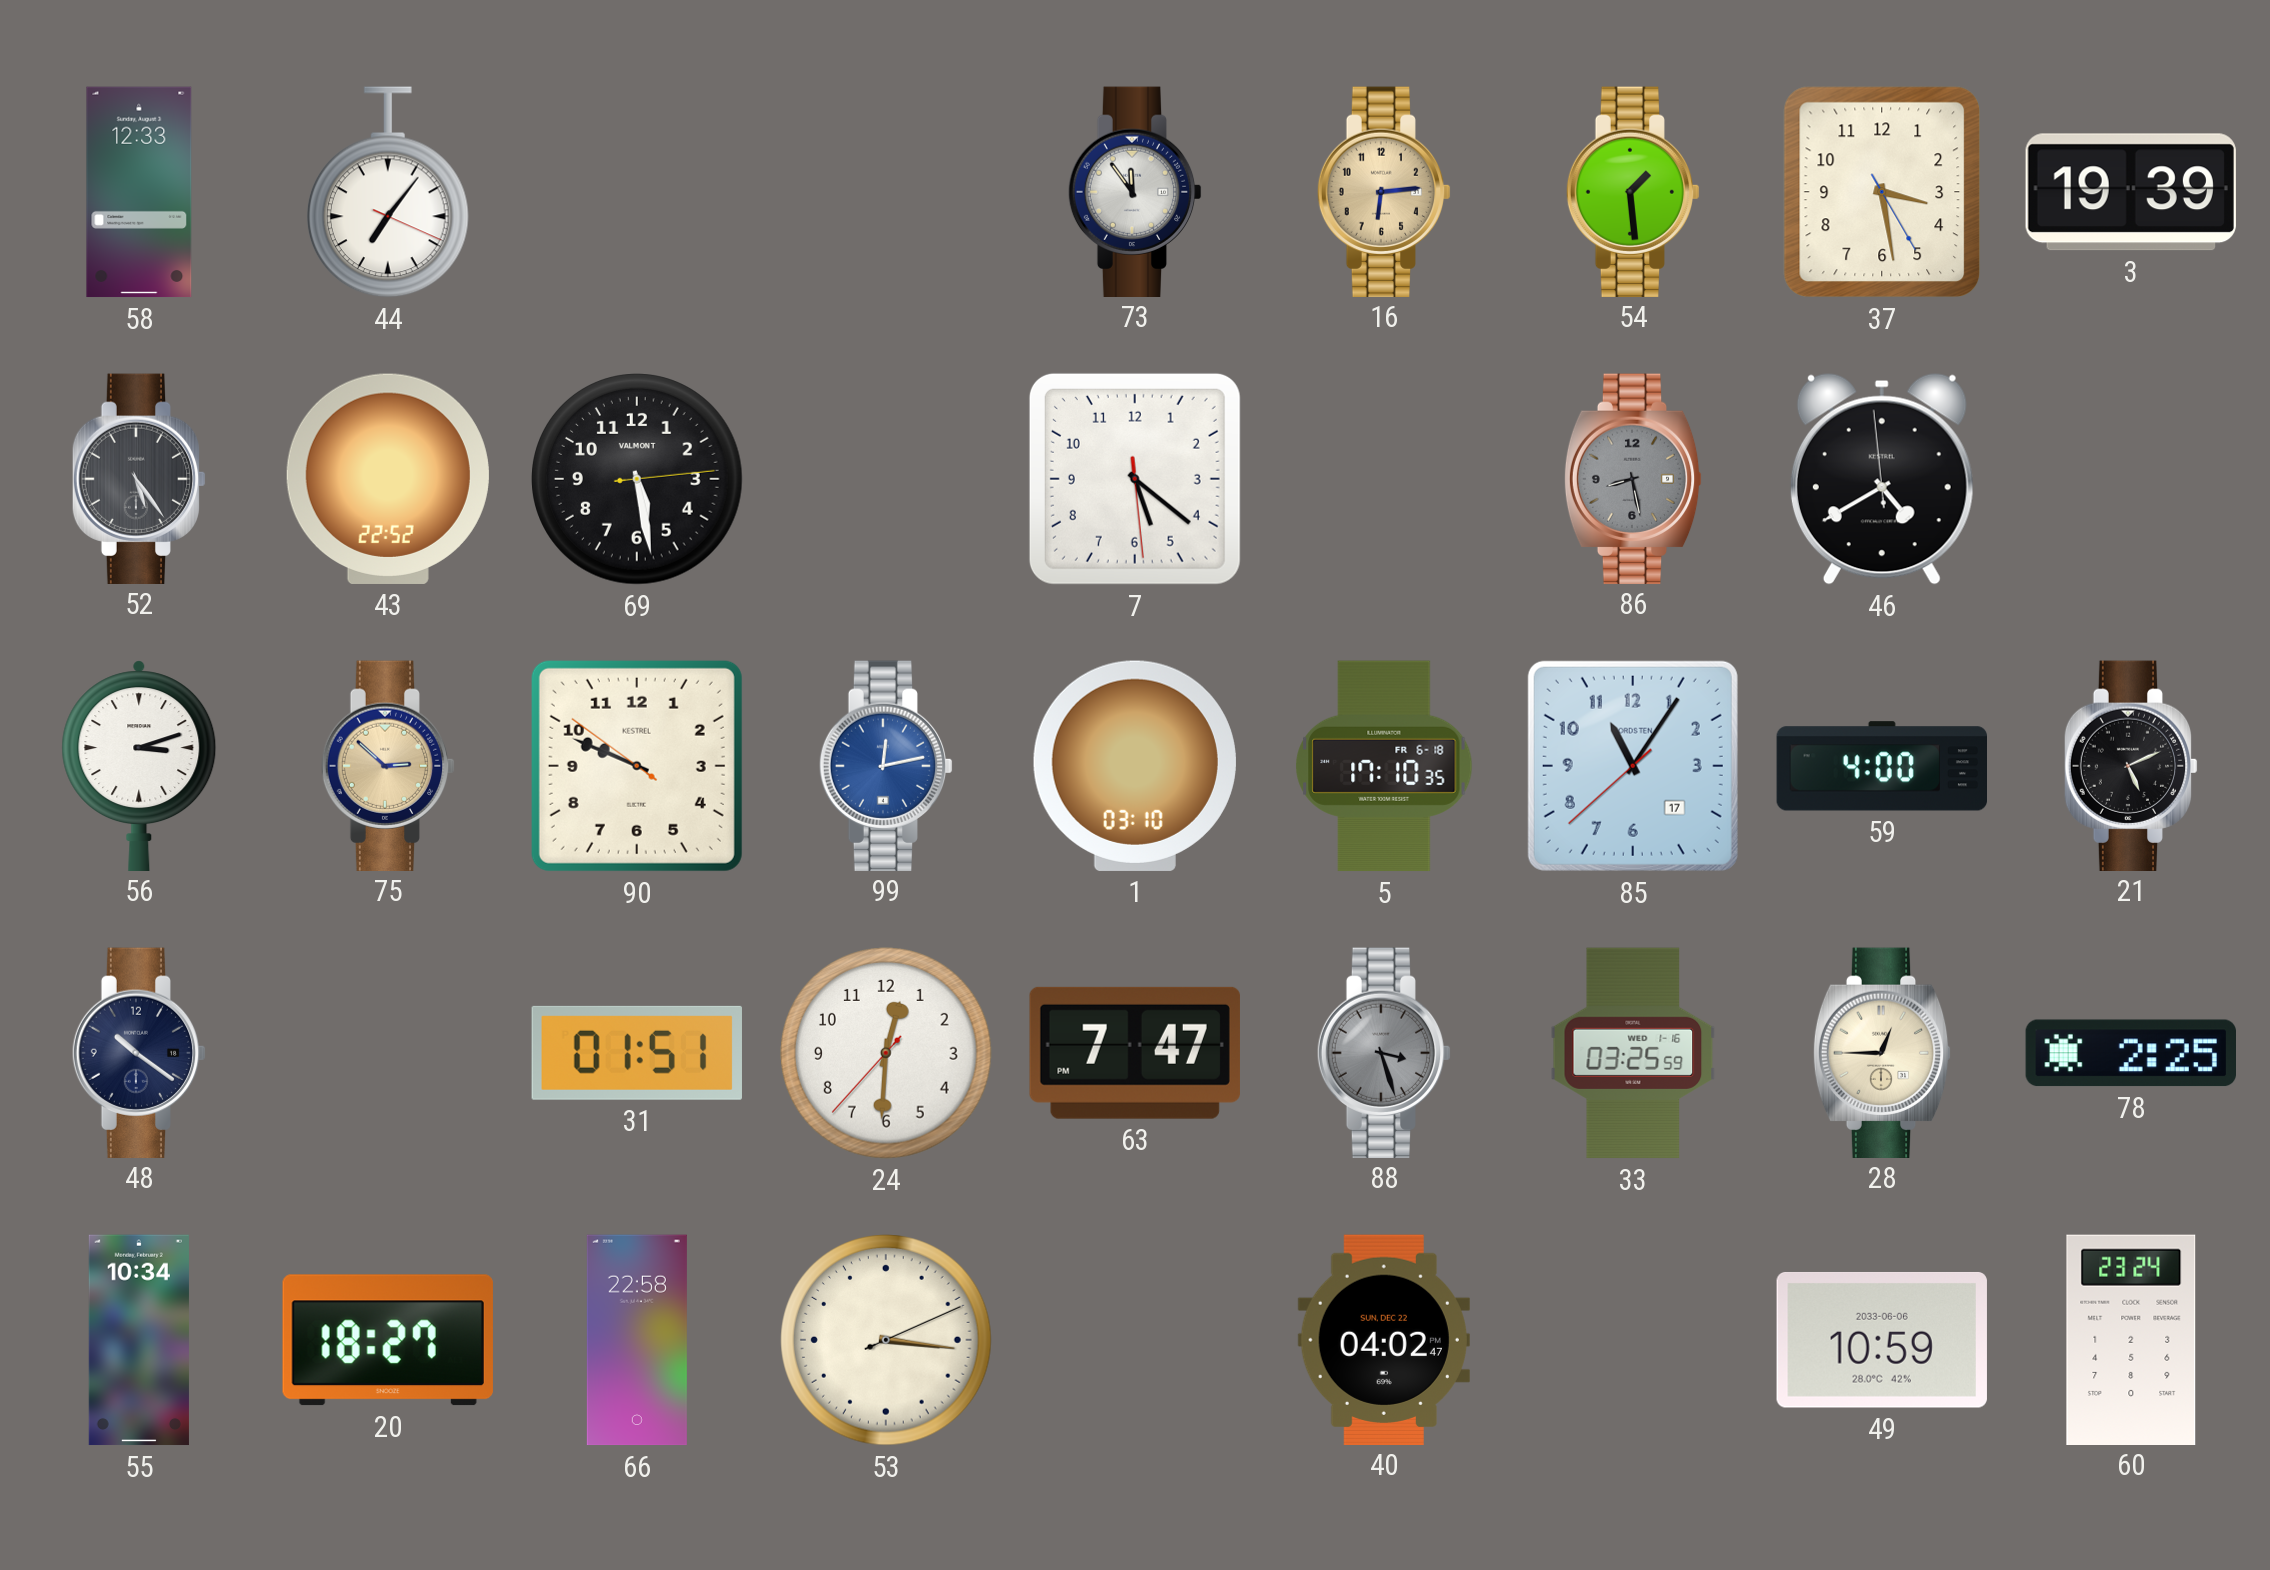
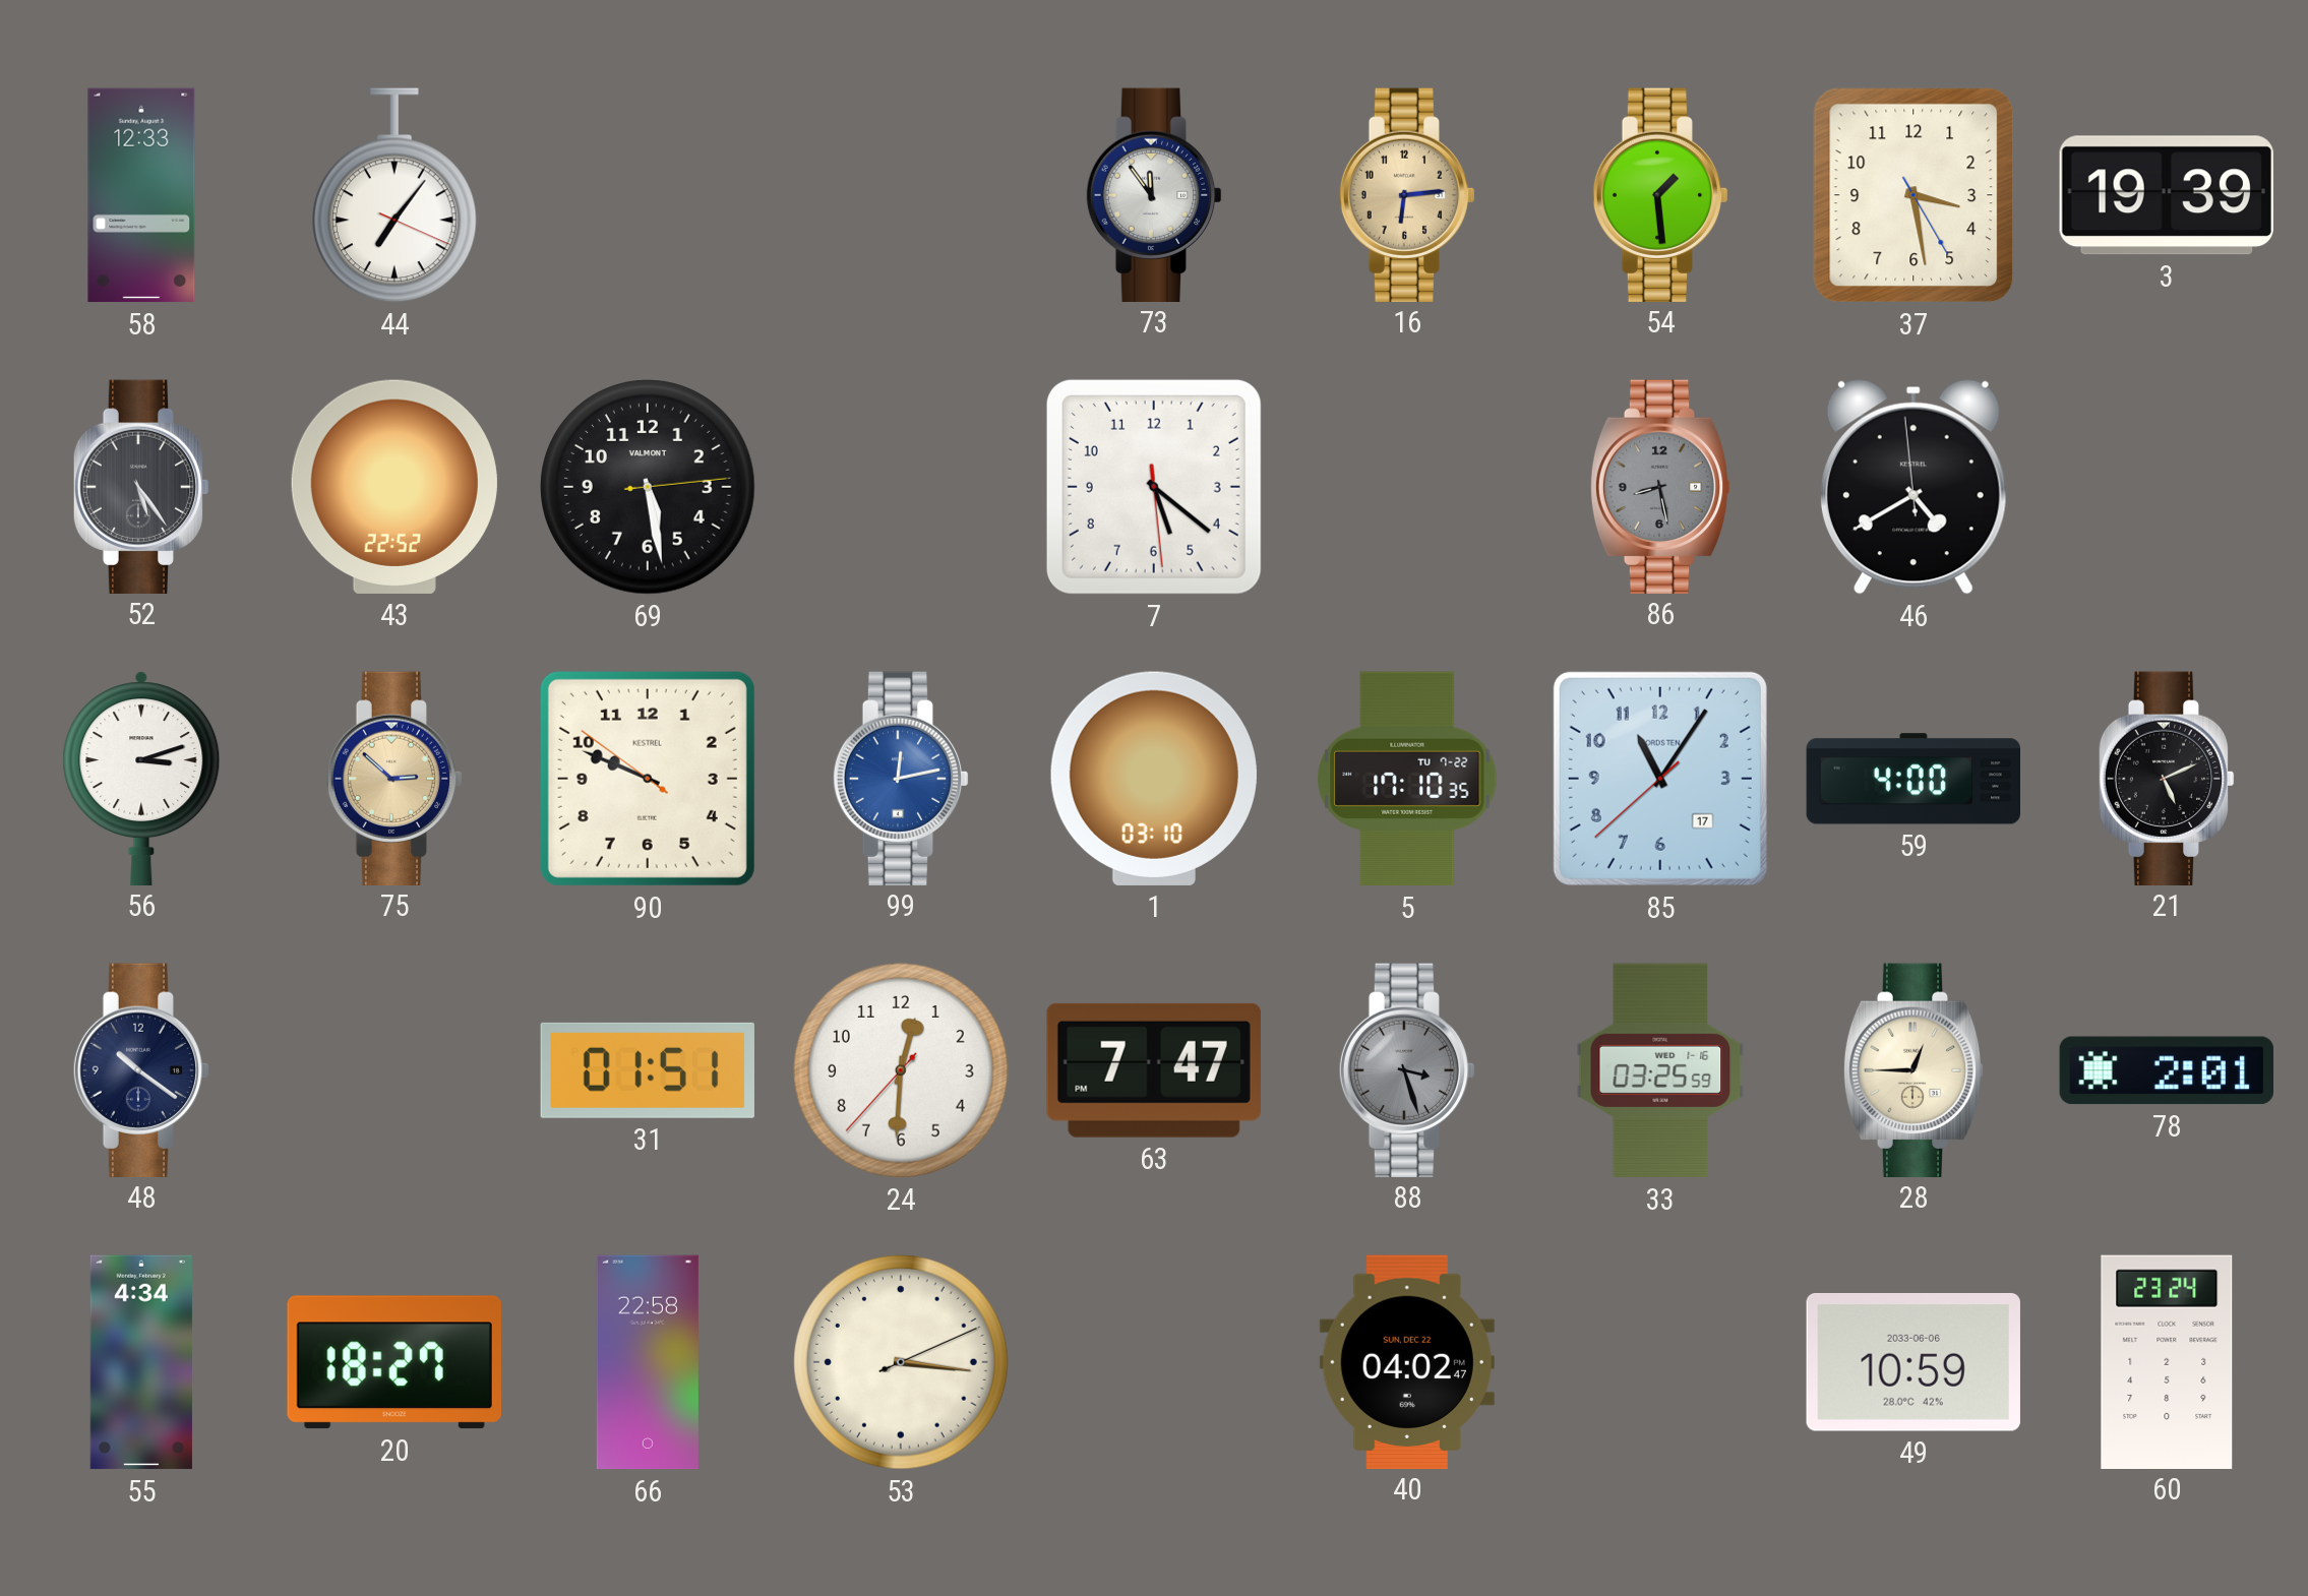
5 date: FR 6-18 -> TU 7-22 (1407, 779)
78: 2:25 -> 2:01 (2166, 1070)
55: 10:34 -> 4:34 (141, 1362)
